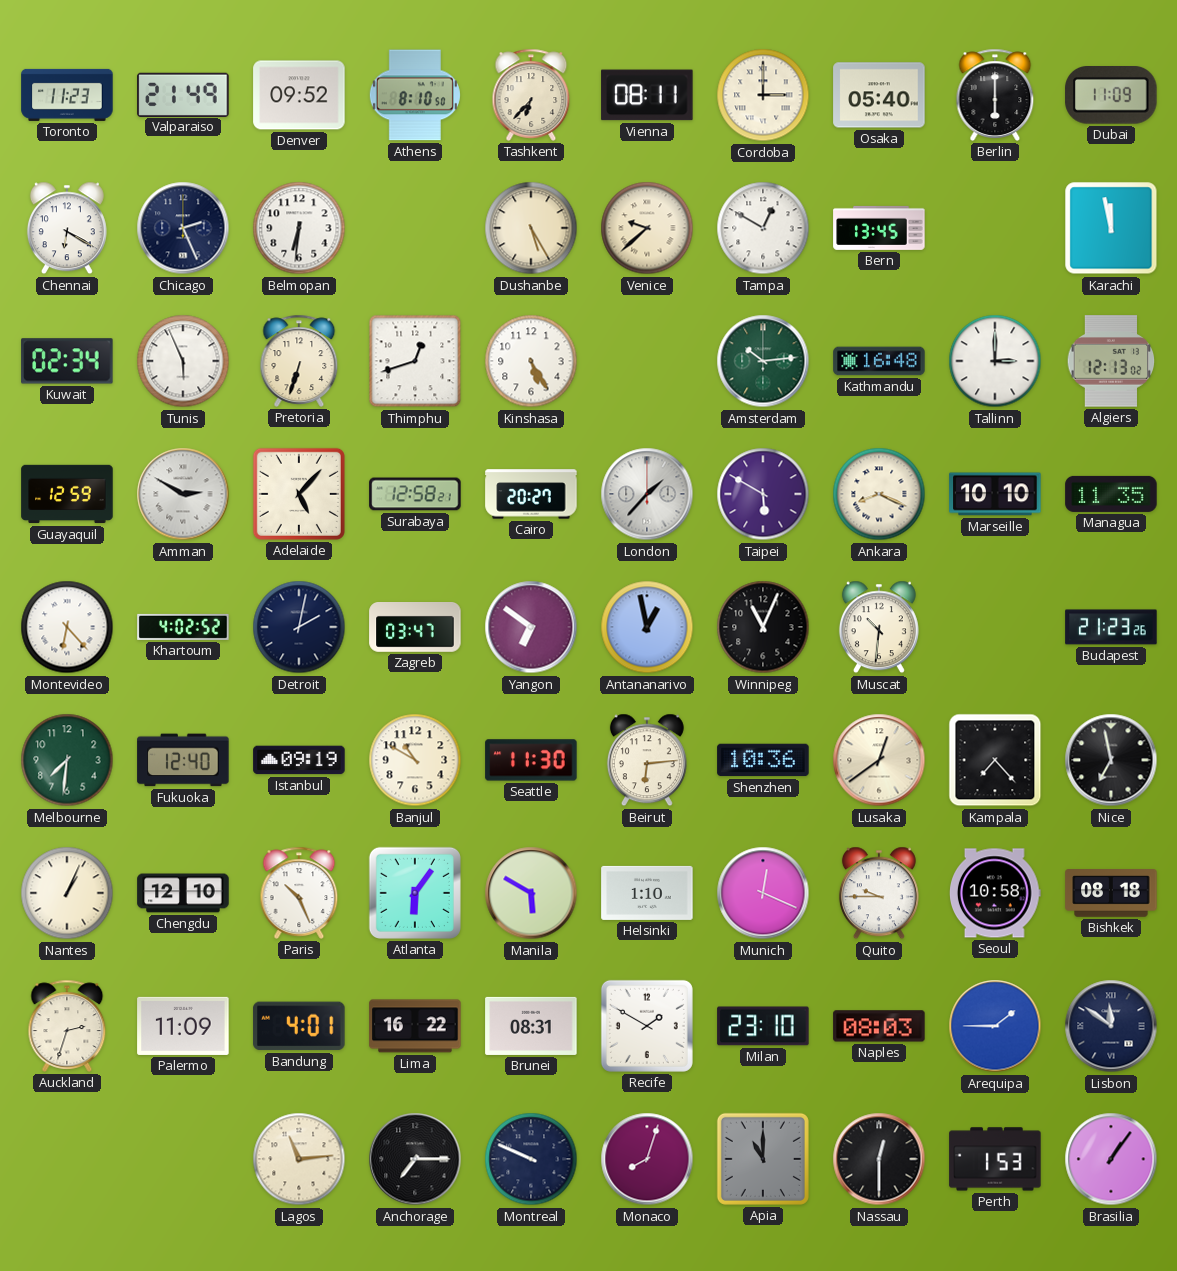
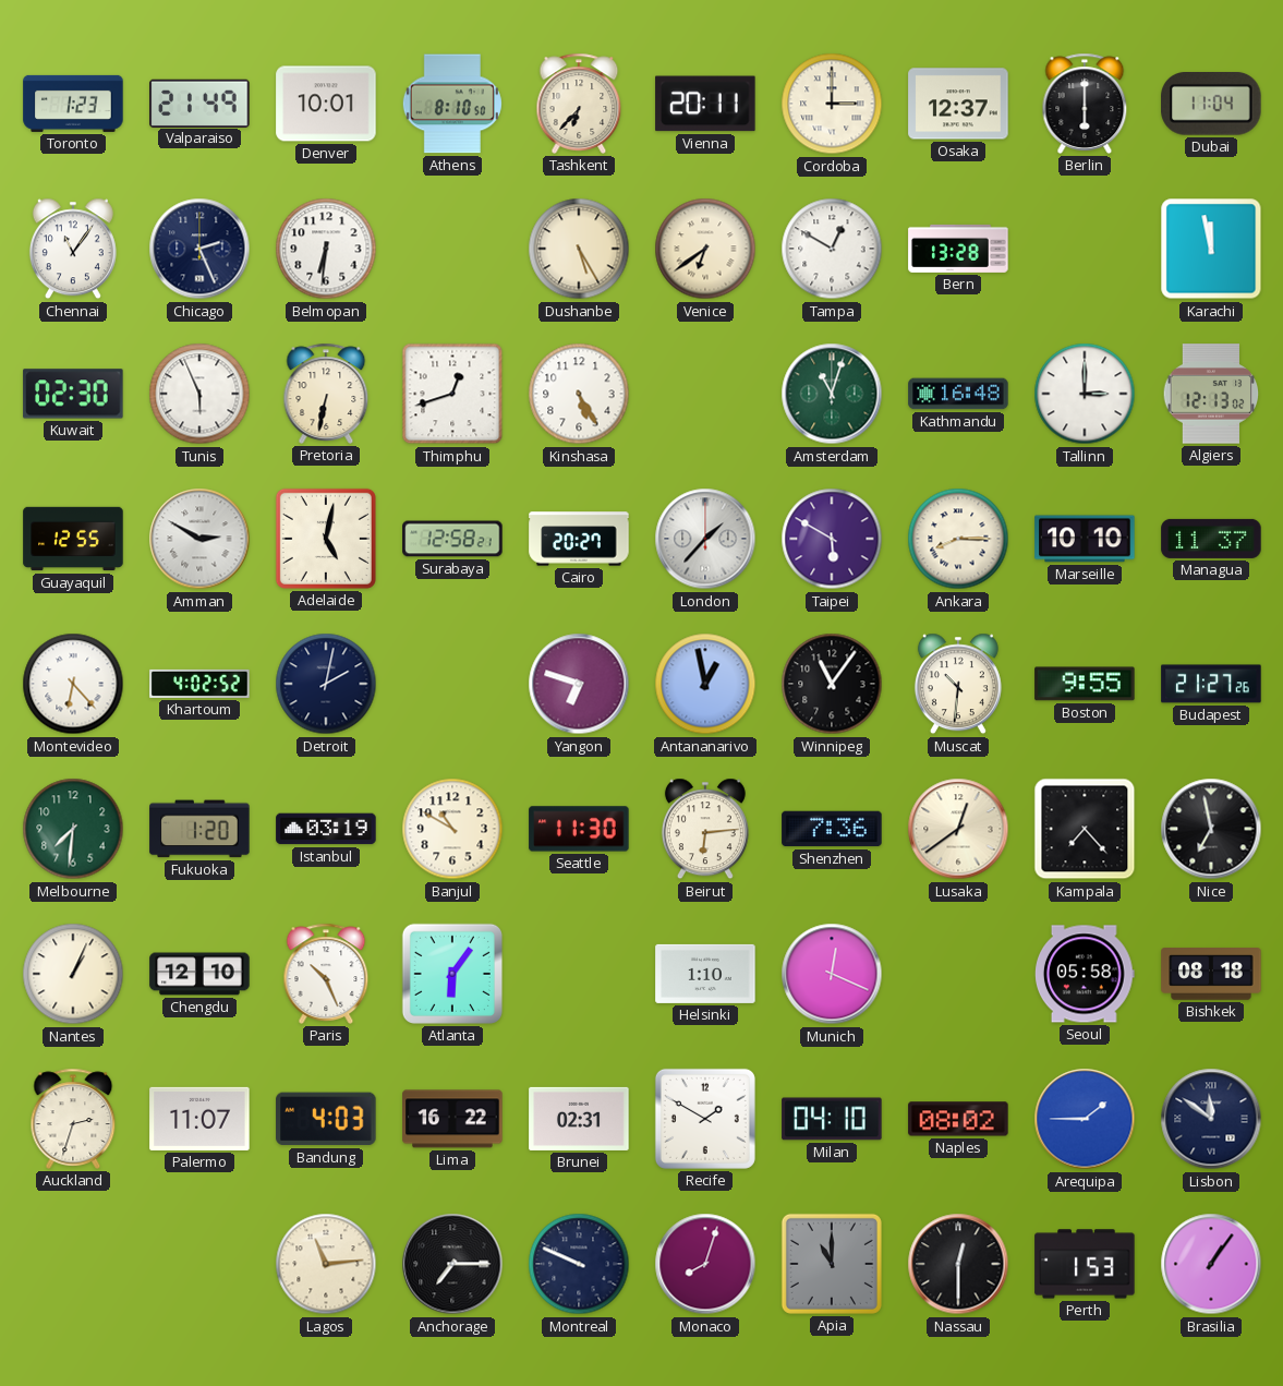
Toronto: 11:23 -> 1:23 (73, 104)
Denver: 09:52 -> 10:01 (326, 104)
Vienna: 08:11 -> 20:11 (705, 104)
Osaka: 05:40 -> 12:37 (958, 104)
Dubai: 11:09 -> 11:04 (1211, 105)
Chennai: 6:20 -> 11:06 (73, 249)
Venice: 9:38 -> 6:39 (705, 249)
Bern: 13:45 -> 13:28 (958, 249)
Kuwait: 02:34 -> 02:30 (73, 394)
Pretoria: 6:33 -> 6:32 (326, 394)
Amsterdam: 10:14 -> 11:03 (832, 394)
Guayaquil: 12:59 -> 12:55 (73, 539)
Adelaide: 5:07 -> 5:02 (326, 539)
Ankara: 8:19 -> 8:15 (958, 539)
Managua: 11:35 -> 11:37 (1211, 539)
Zagreb: 03:47 -> none (415, 628)
Yangon: 6:51 -> 6:48 (579, 684)
Winnipeg: 11:04 -> 11:06 (832, 684)
Boston: none -> 9:55 (1085, 684)
Budapest: 21:23 -> 21:27 (1211, 684)
Fukuoka: 12:40 -> 1:20 (199, 829)
Istanbul: 09:19 -> 03:19 (326, 829)
Shenzhen: 10:36 -> 7:36 (832, 829)
Manila: 5:50 -> none (531, 893)
Quito: 9:45 -> none (879, 893)
Seoul: 10:58 -> 05:58 (1085, 974)
Palermo: 11:09 -> 11:07 (199, 1119)
Bandung: 4:01 -> 4:03 (326, 1119)
Brunei: 08:31 -> 02:31 (579, 1119)
Milan: 23:10 -> 04:10 (832, 1119)
Naples: 08:03 -> 08:02 (958, 1119)
